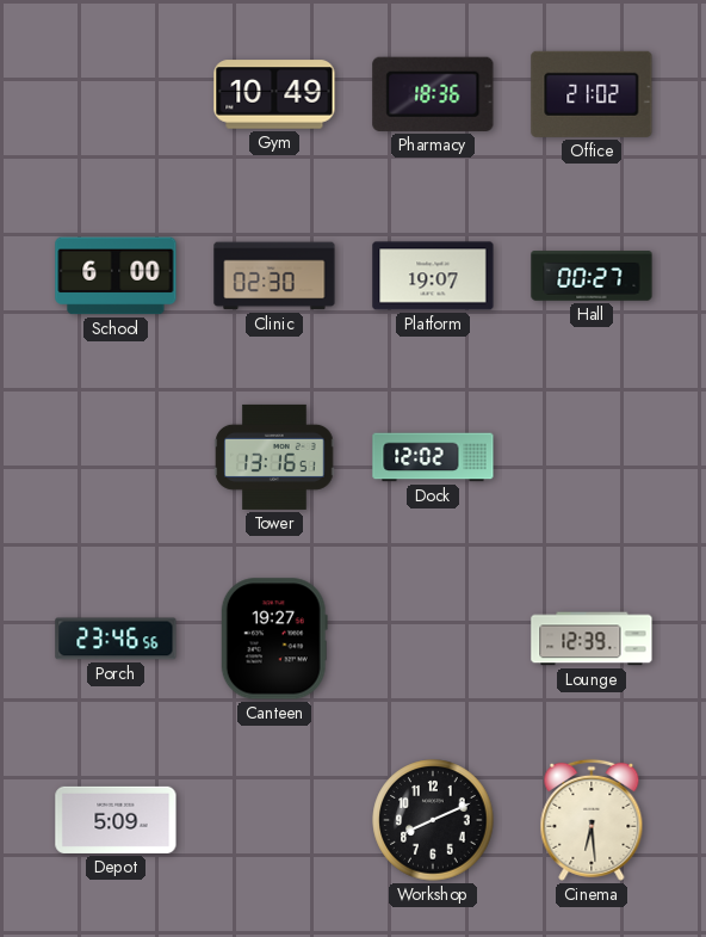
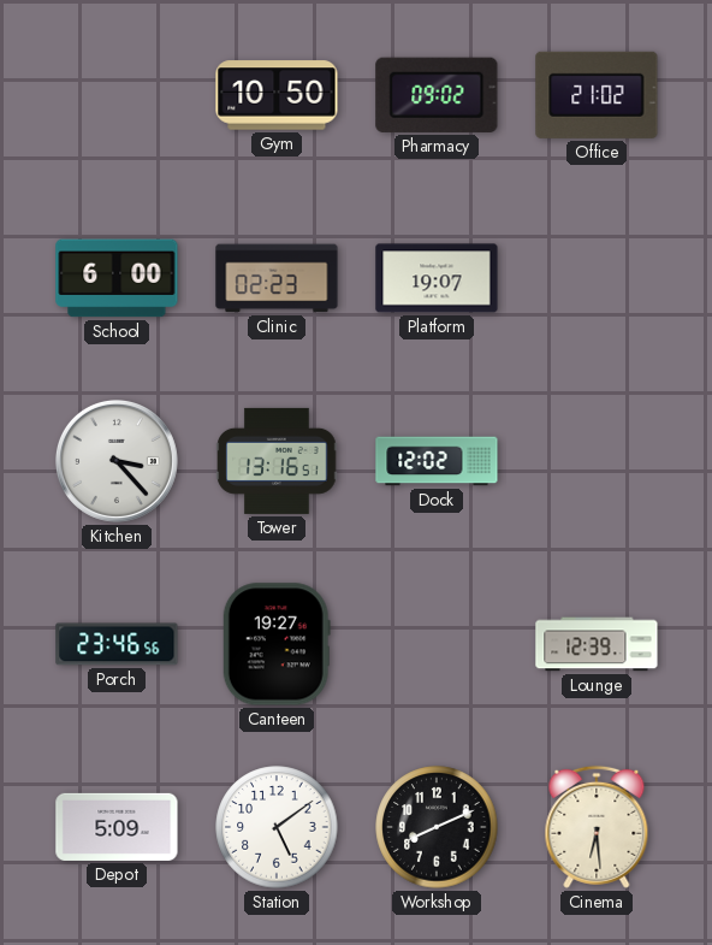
Gym: 10:49 -> 10:50 (277, 95)
Pharmacy: 18:36 -> 09:02 (437, 95)
Clinic: 02:30 -> 02:23 (277, 278)
Hall: 00:27 -> none (592, 276)
Kitchen: none -> 3:23 (117, 461)
Station: none -> 5:09 (277, 827)
